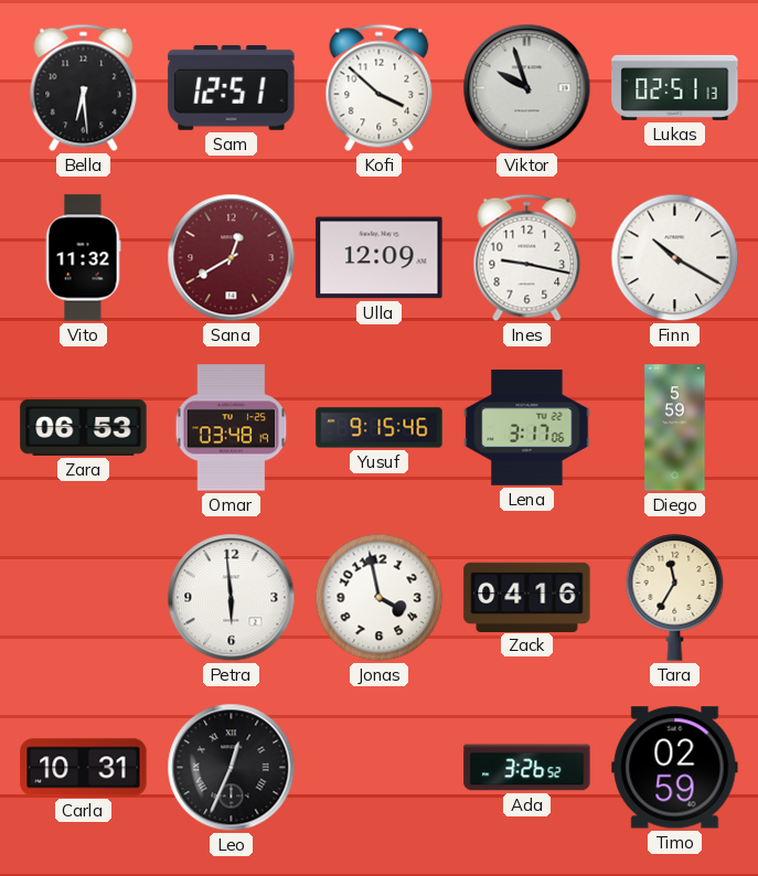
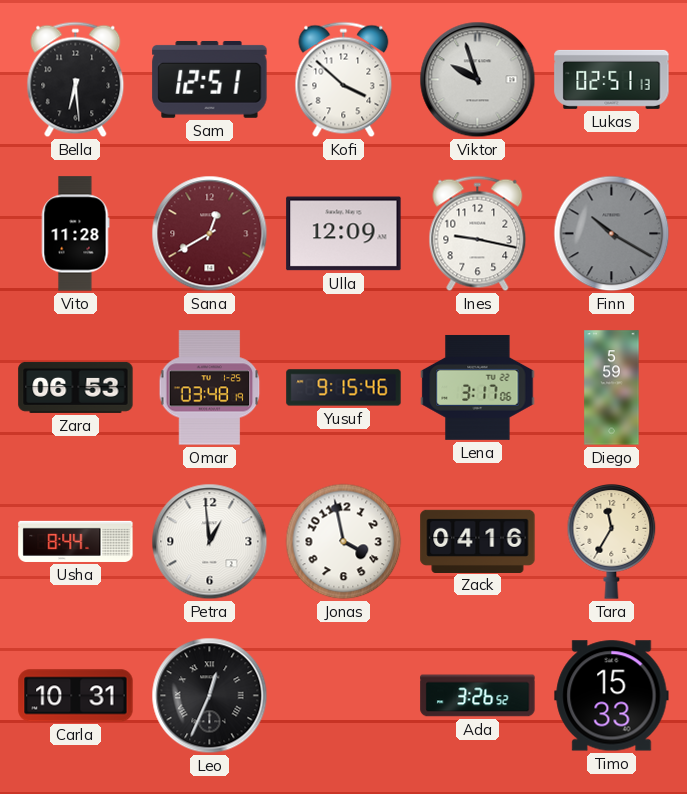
Vito: 11:32 -> 11:28 (75, 234)
Finn dial: white -> grey (612, 234)
Usha: none -> 8:44 (76, 541)
Petra: 5:59 -> 12:59 (210, 542)
Timo: 02:59 -> 15:33 (612, 696)
